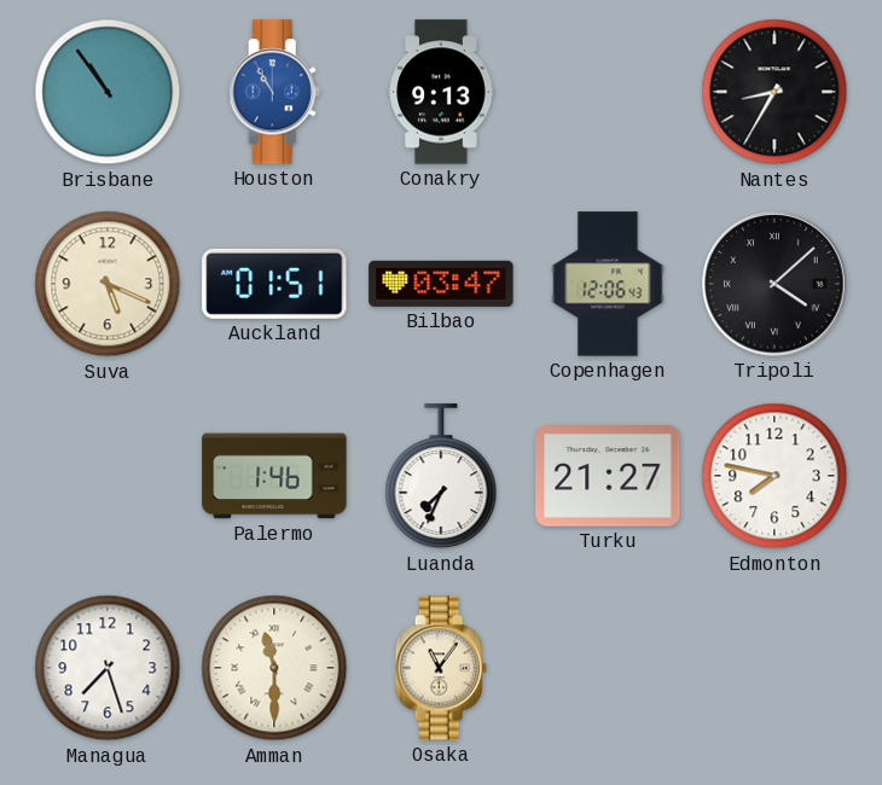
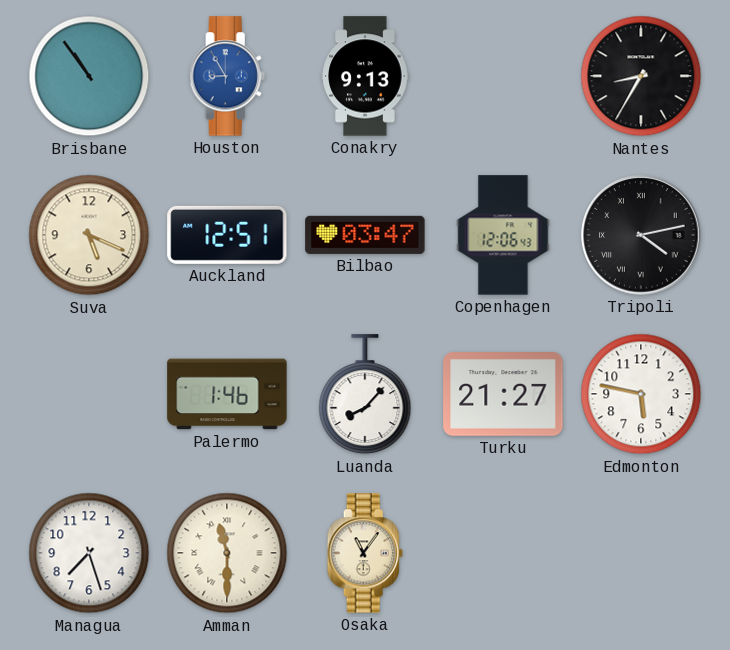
Houston: 10:55 -> 8:55 (227, 76)
Auckland: 01:51 -> 12:51 (227, 235)
Tripoli: 4:08 -> 4:13 (641, 235)
Luanda: 7:34 -> 8:07 (365, 395)
Edmonton: 7:47 -> 5:47 (641, 394)
